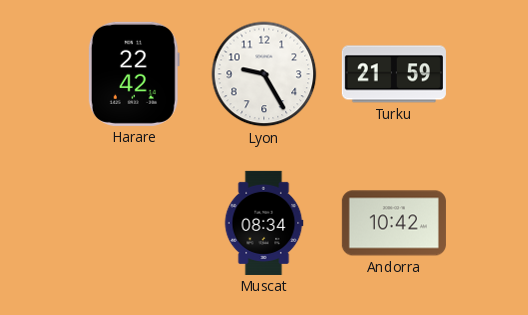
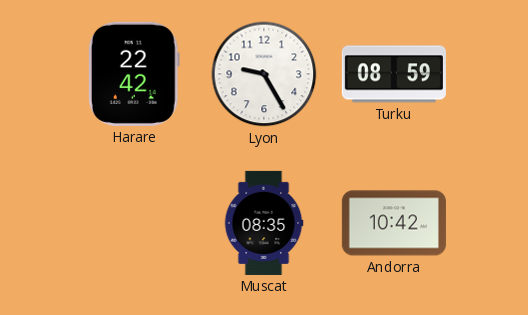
Turku: 21:59 -> 08:59 (394, 74)
Muscat: 08:34 -> 08:35 (264, 223)
